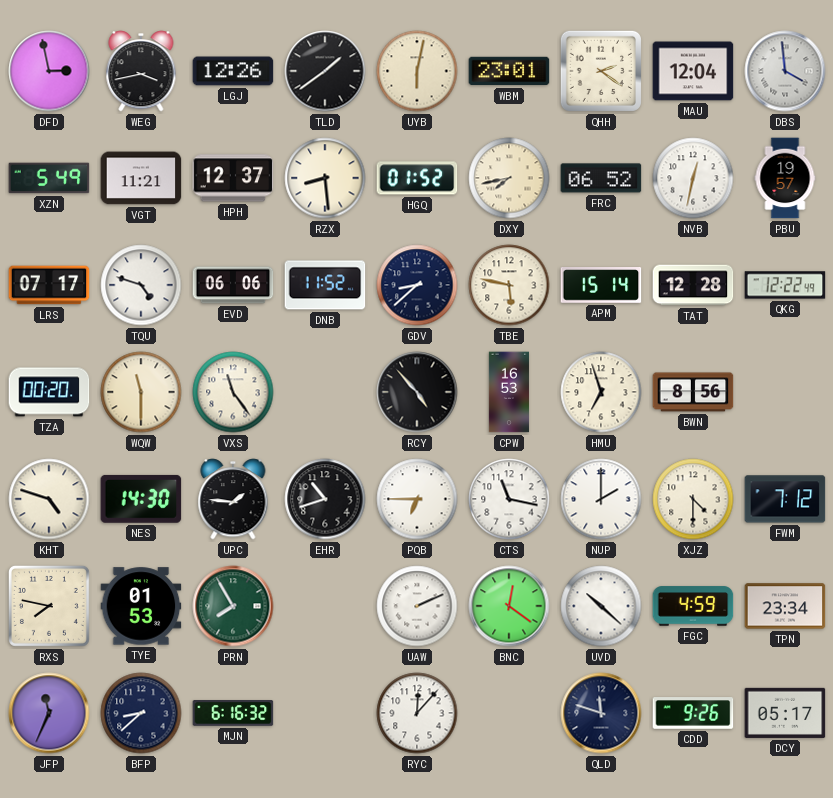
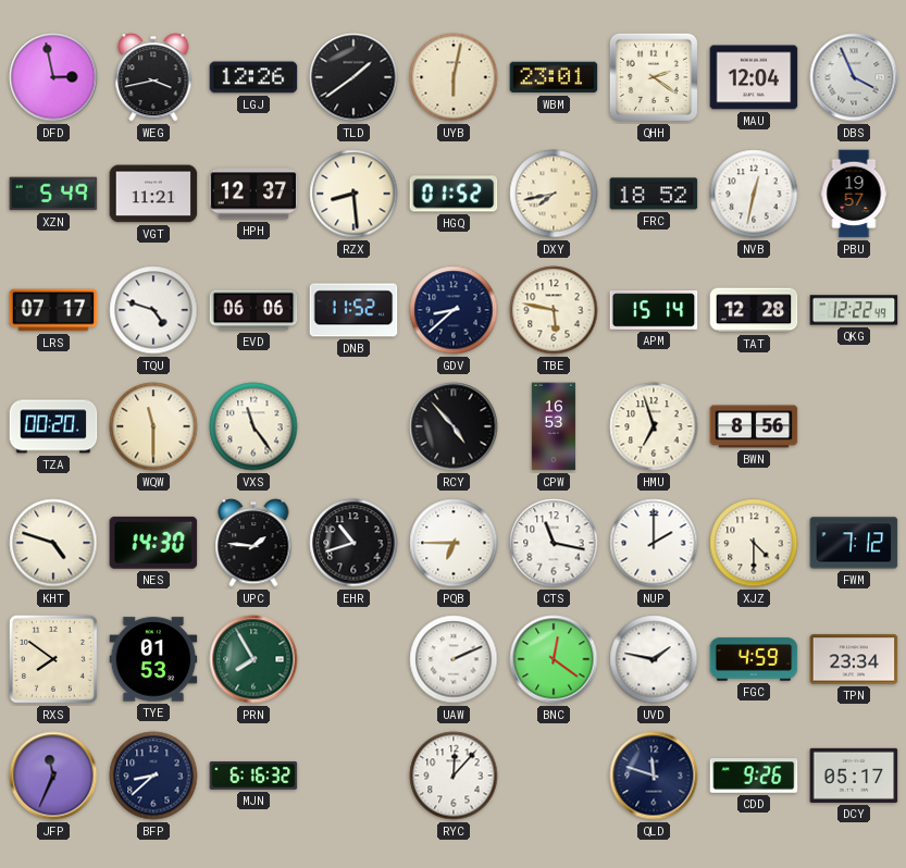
DBS: 3:59 -> 3:56 (854, 77)
FRC: 06:52 -> 18:52 (654, 194)
RXS: 7:47 -> 7:51 (53, 659)
UVD: 10:22 -> 1:47 (654, 659)
